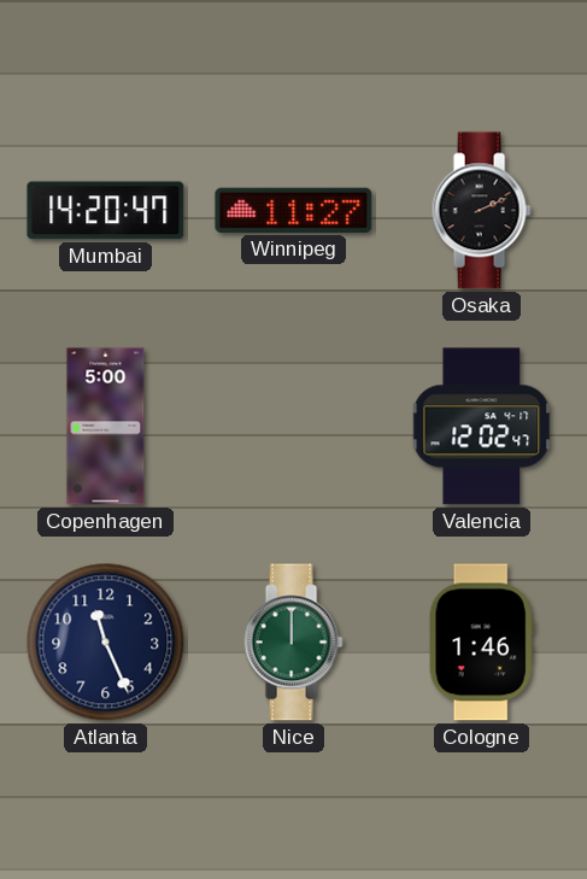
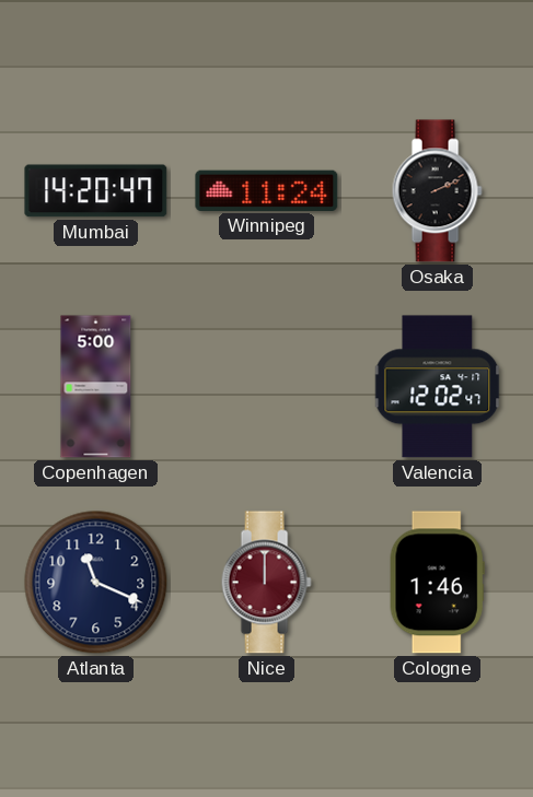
Winnipeg: 11:27 -> 11:24 (267, 190)
Atlanta: 11:26 -> 11:19 (96, 583)
Nice dial: green -> burgundy (266, 583)
